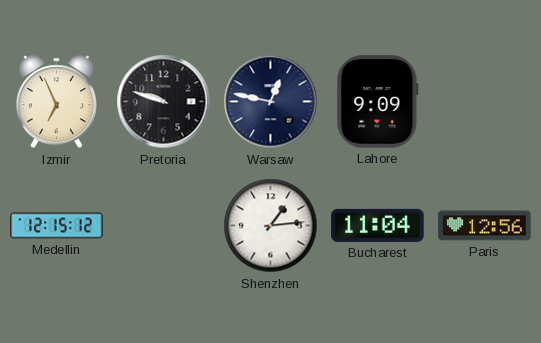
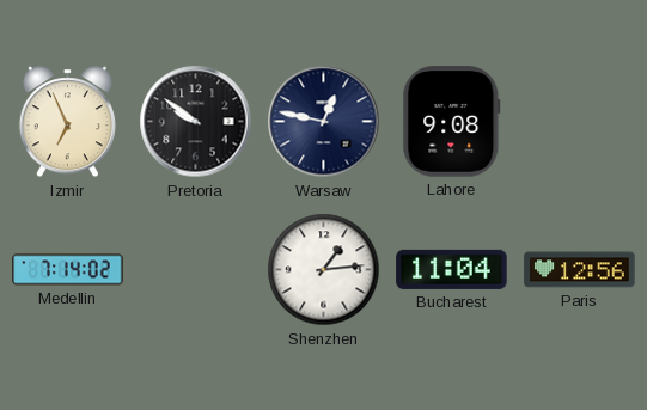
Pretoria: 9:48 -> 9:51 (196, 122)
Lahore: 9:09 -> 9:08 (452, 122)
Medellin: 12:15 -> 7:14 (68, 270)
